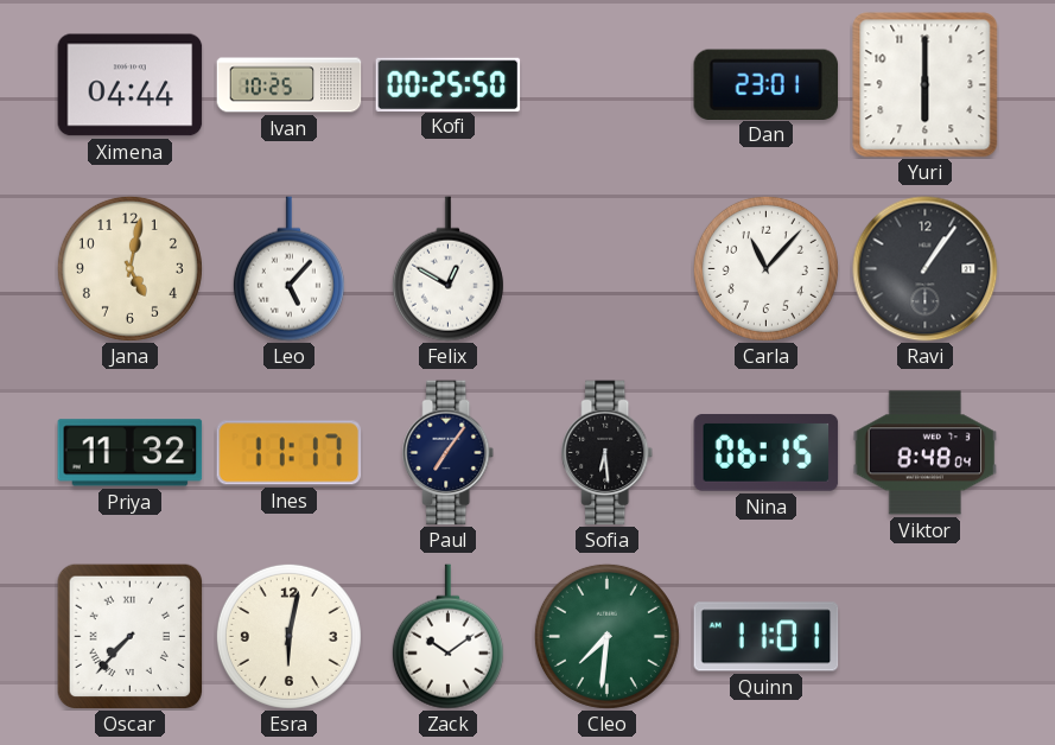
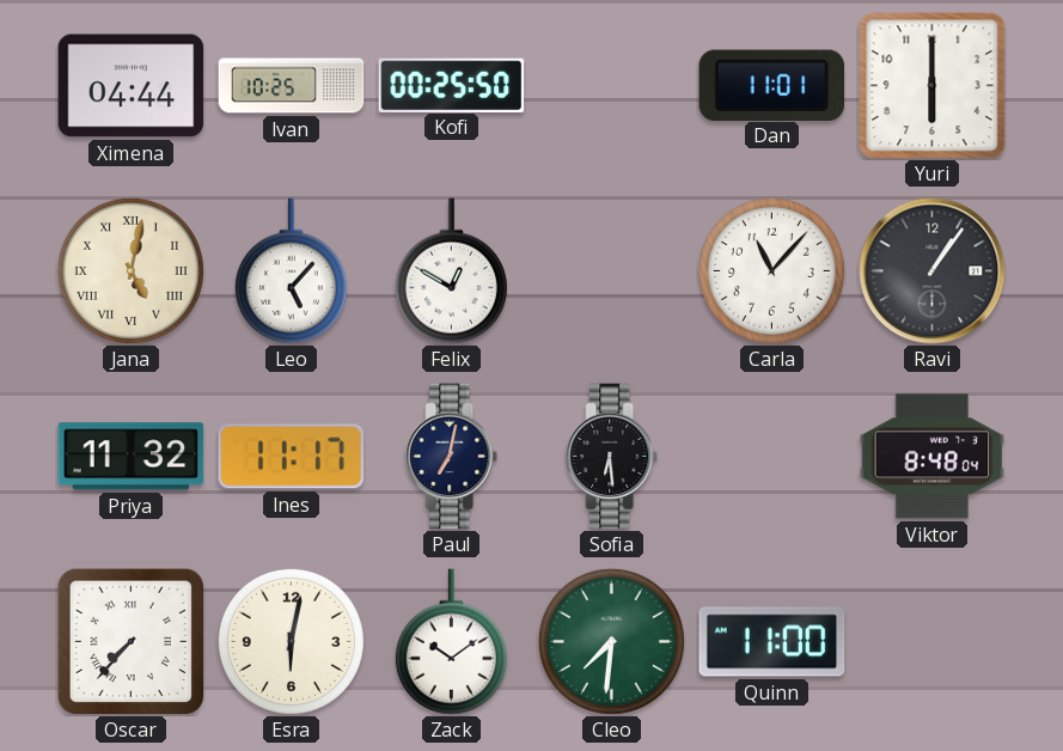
Dan: 23:01 -> 11:01 (772, 85)
Jana numerals: Arabic -> Roman (130, 270)
Paul: 7:06 -> 7:02 (452, 457)
Nina: 06:15 -> none (767, 452)
Quinn: 11:01 -> 11:00 (772, 642)
